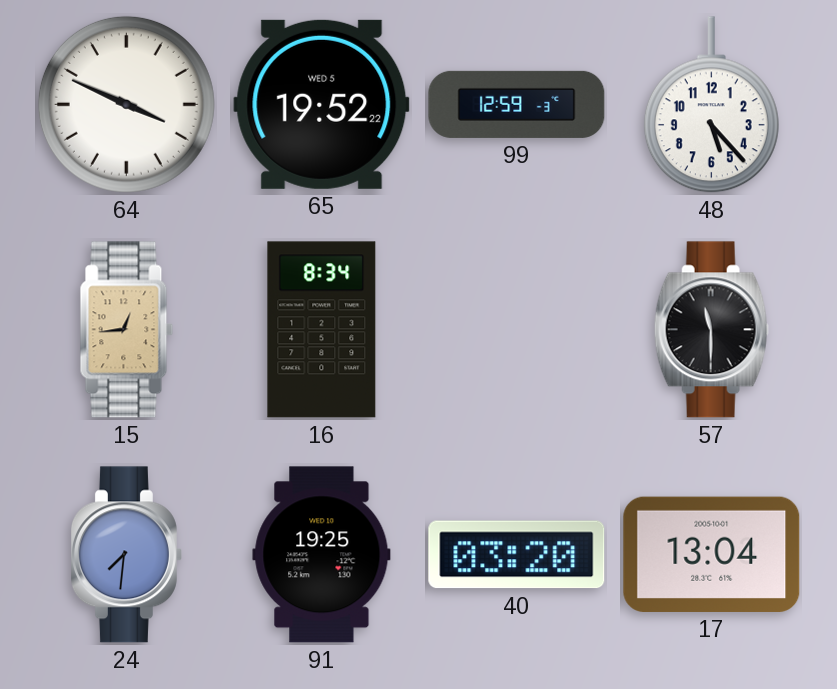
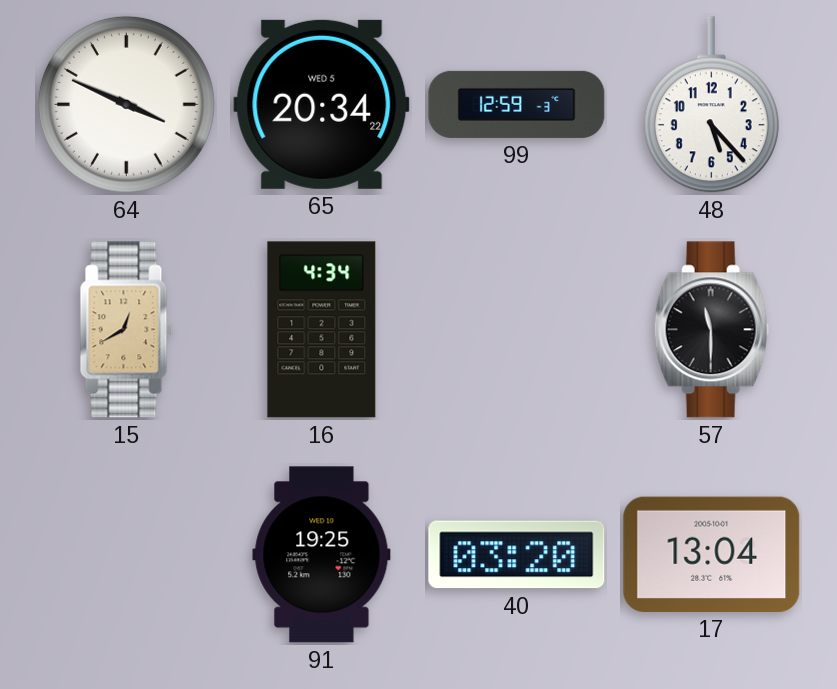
65: 19:52 -> 20:34 (322, 104)
15: 12:44 -> 12:40 (127, 330)
16: 8:34 -> 4:34 (322, 330)
24: 7:31 -> none (126, 555)
